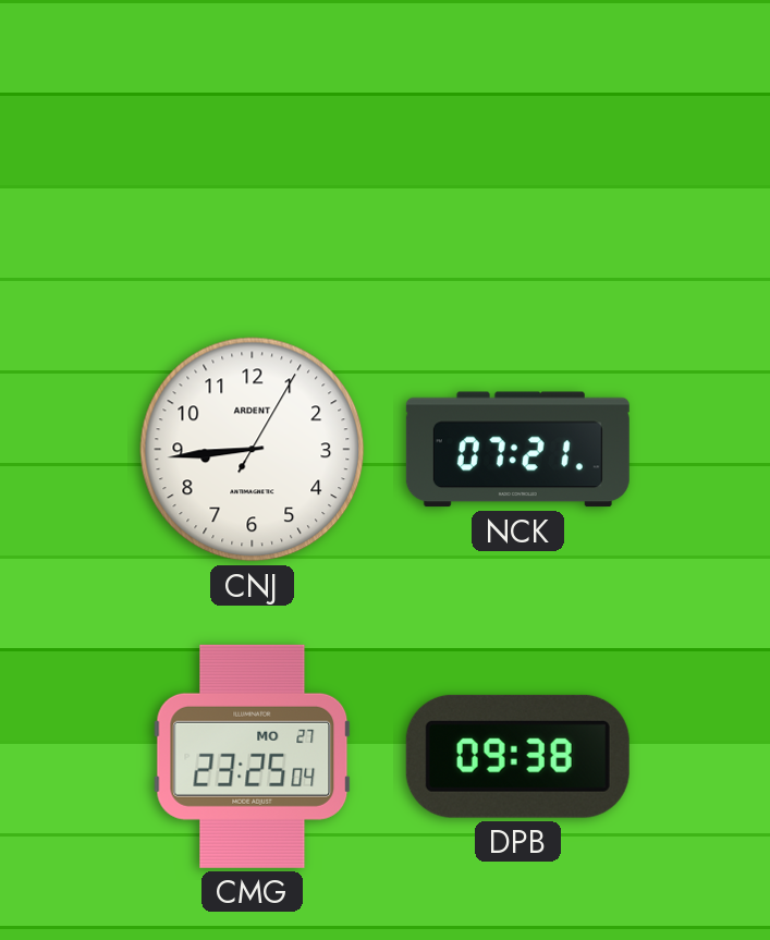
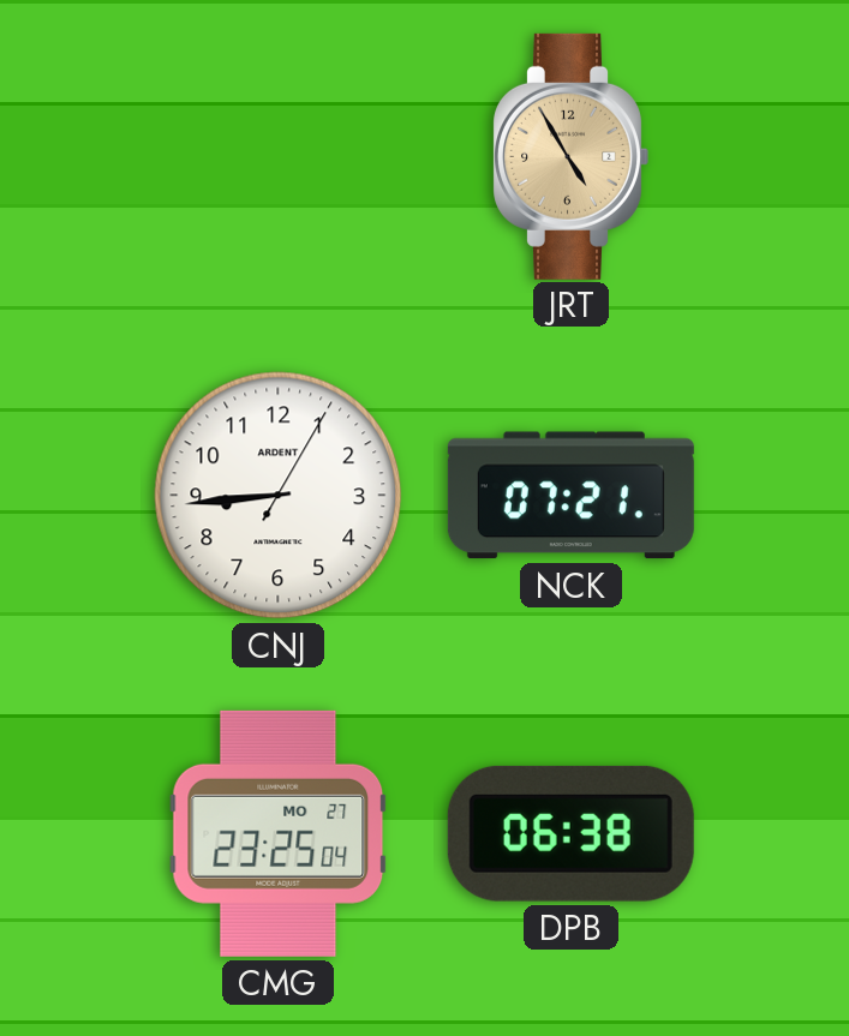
JRT: none -> 4:55 (570, 156)
DPB: 09:38 -> 06:38 (570, 833)
